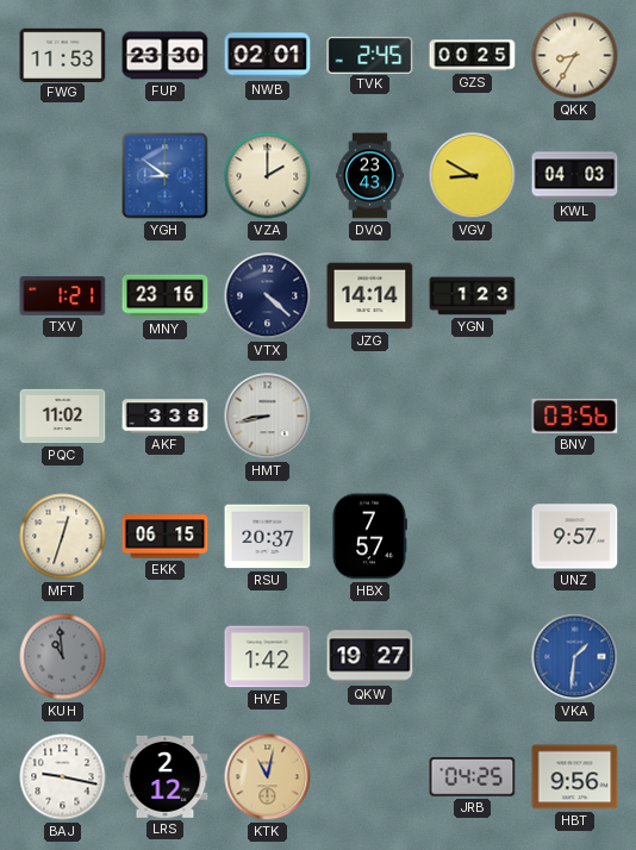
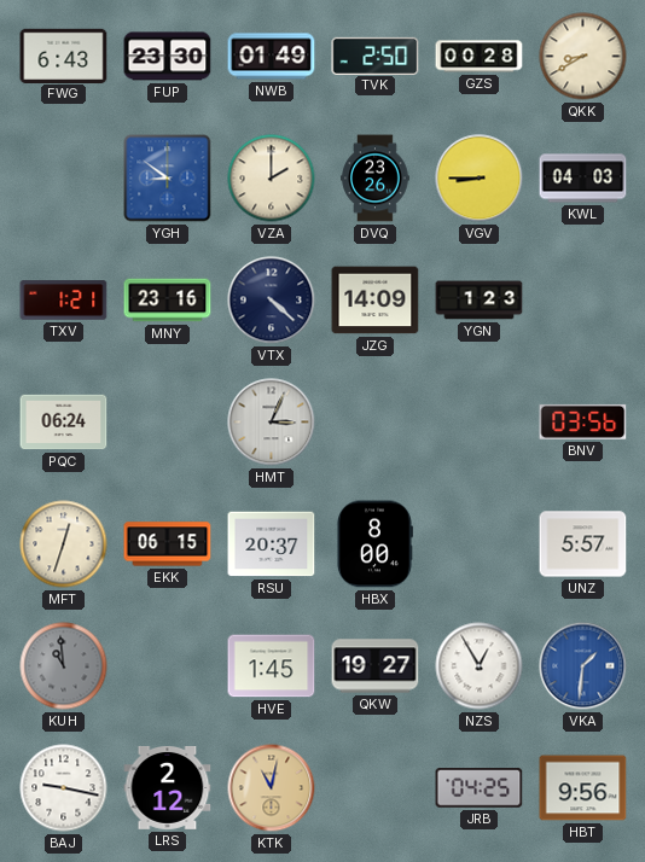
FWG: 11:53 -> 6:43 (64, 56)
NWB: 02:01 -> 01:49 (272, 57)
TVK: 2:45 -> 2:50 (376, 56)
GZS: 00:25 -> 00:28 (480, 57)
QKK: 8:35 -> 8:40 (583, 57)
DVQ: 23:43 -> 23:26 (376, 179)
VGV: 8:50 -> 8:45 (480, 179)
JZG: 14:14 -> 14:09 (376, 301)
PQC: 11:02 -> 06:24 (64, 423)
AKF: 3:38 -> none (166, 417)
HMT: 8:43 -> 3:04 (272, 423)
HBX: 7:57 -> 8:00 (374, 544)
UNZ: 9:57 -> 5:57 (583, 544)
HVE: 1:42 -> 1:45 (272, 666)
NZS: none -> 12:55 (480, 666)
